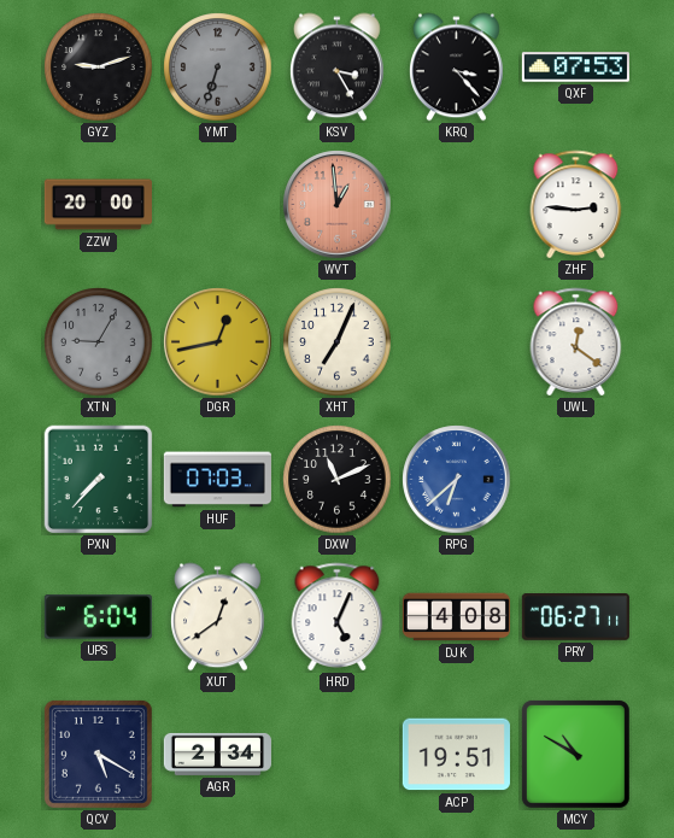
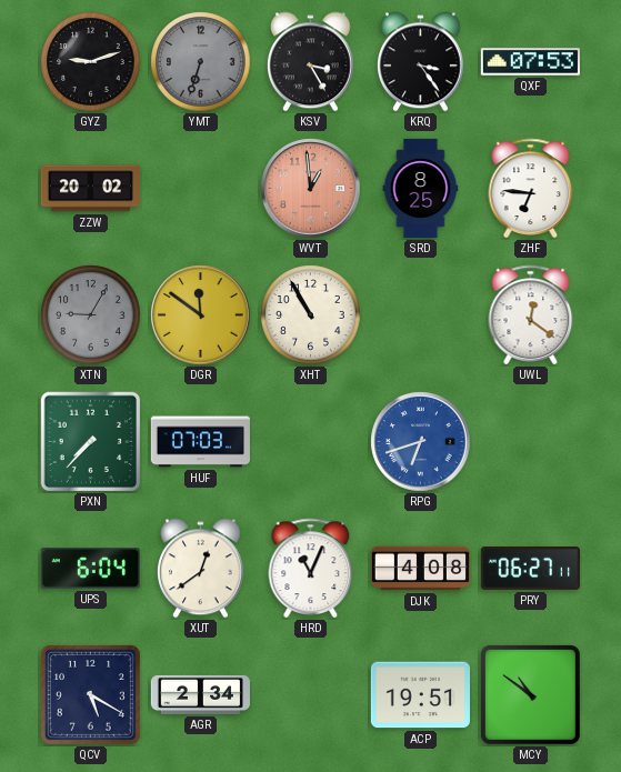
KRQ: 3:23 -> 3:24 (421, 62)
ZZW: 20:00 -> 20:02 (90, 189)
SRD: none -> 8:25 (421, 188)
ZHF: 2:46 -> 6:46 (531, 188)
DGR: 12:43 -> 11:51 (201, 315)
XHT: 7:04 -> 10:55 (311, 315)
DXW: 11:11 -> none (338, 480)
RPG: 6:38 -> 6:42 (421, 442)
HRD: 5:04 -> 11:04 (311, 568)
MCY: 10:50 -> 10:51 (530, 694)
